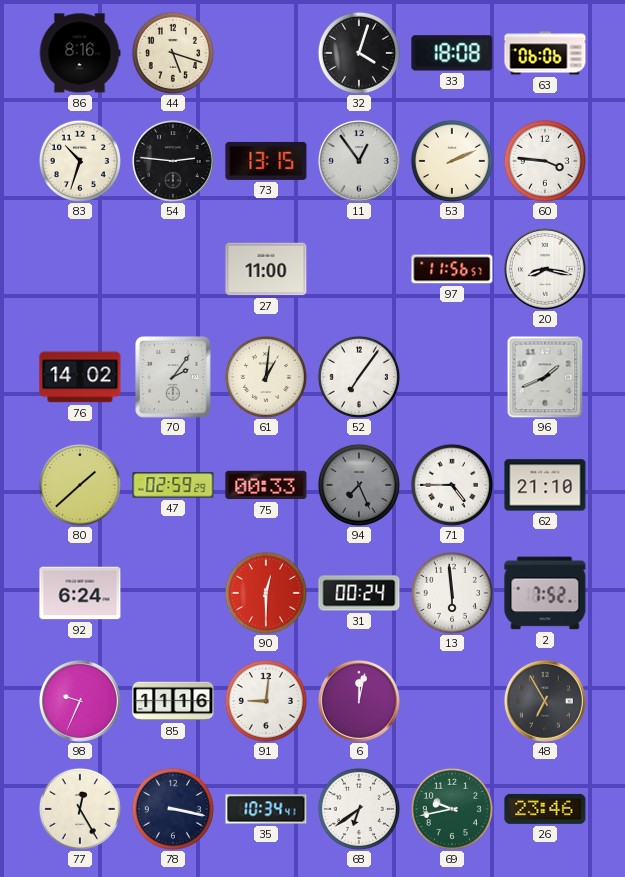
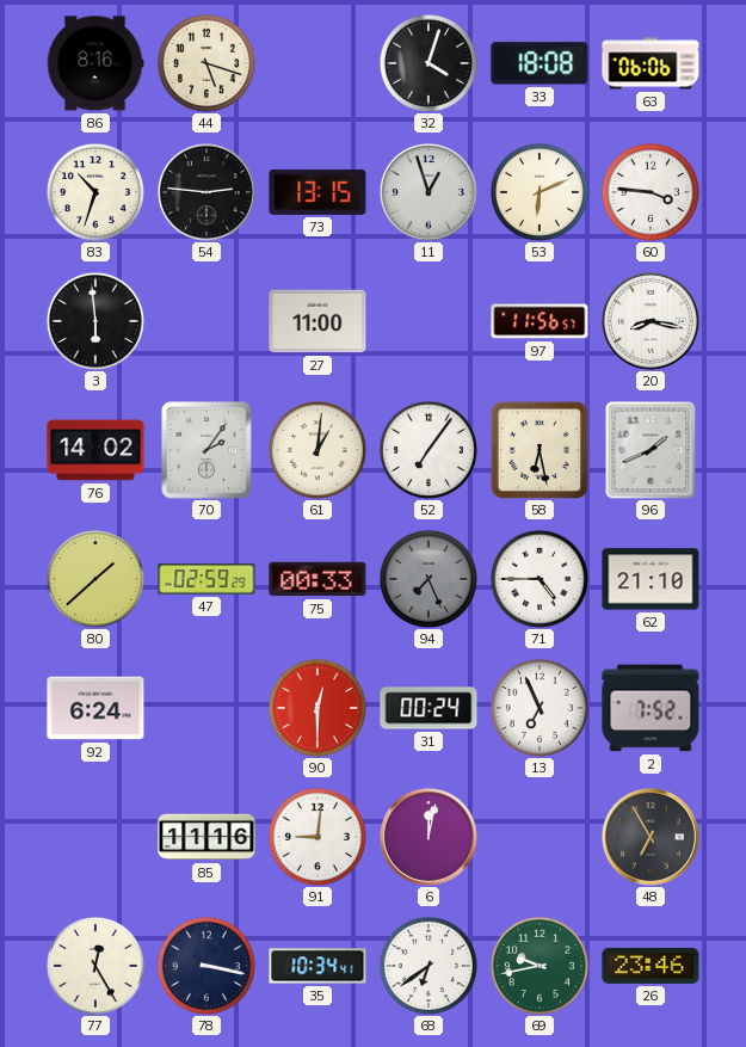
11: 12:54 -> 12:57 (429, 192)
53: 2:11 -> 6:11 (540, 192)
3: none -> 5:59 (95, 321)
58: none -> 6:28 (540, 450)
13: 5:59 -> 6:56 (540, 708)
98: 9:34 -> none (80, 701)
